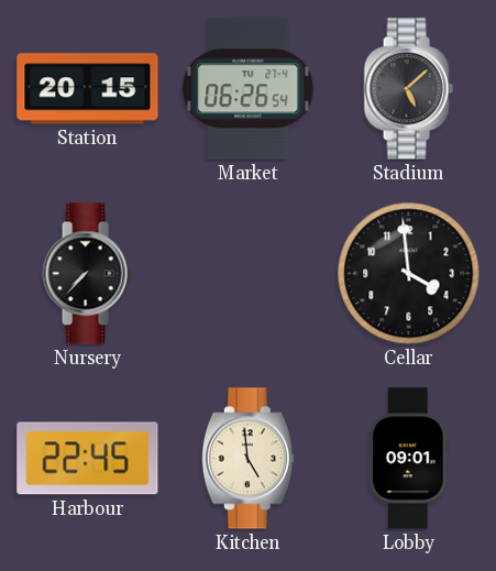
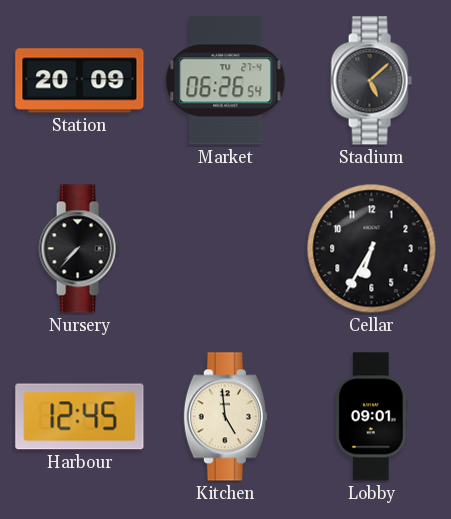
Station: 20:15 -> 20:09 (80, 81)
Cellar: 3:59 -> 6:35 (372, 249)
Harbour: 22:45 -> 12:45 (80, 417)
